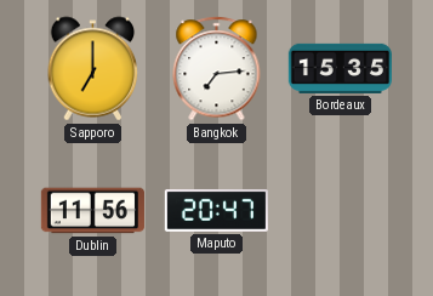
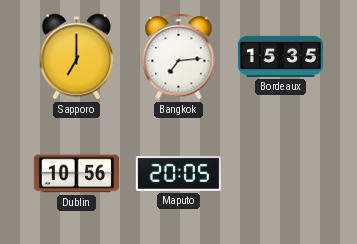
Dublin: 11:56 -> 10:56 (76, 174)
Maputo: 20:47 -> 20:05 (178, 173)
